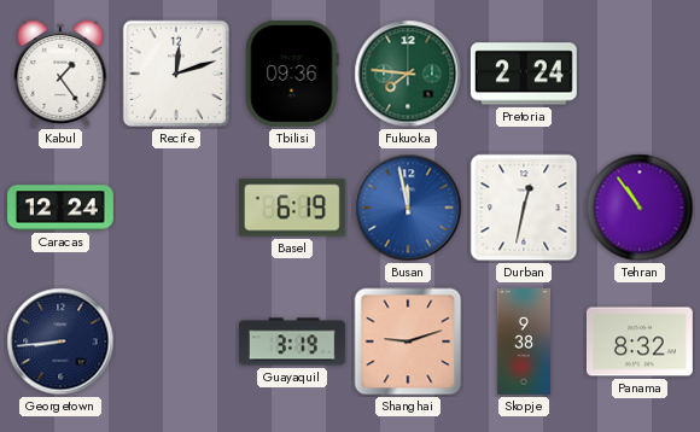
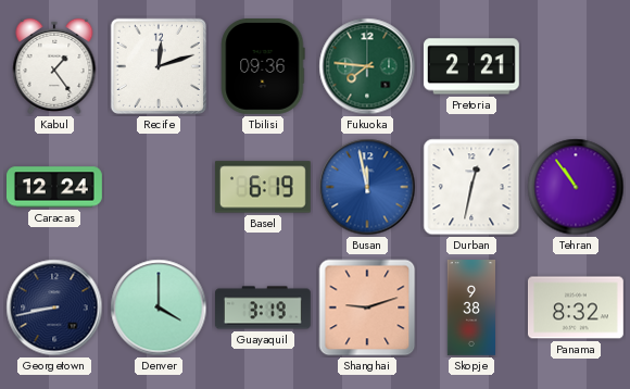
Pretoria: 2:24 -> 2:21 (471, 66)
Georgetown: 8:44 -> 8:43 (54, 308)
Denver: none -> 4:00 (159, 308)
